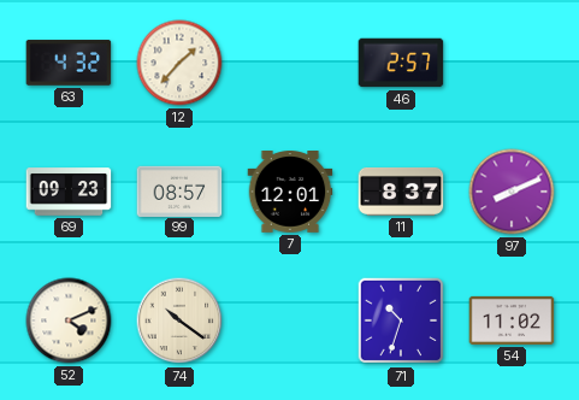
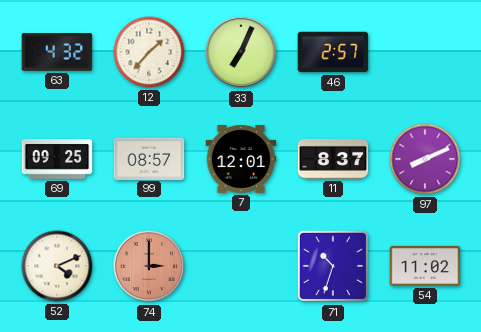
33: none -> 7:04 (241, 52)
69: 09:23 -> 09:25 (57, 159)
74: 10:21 -> 3:00 (149, 266)
74 dial: cream -> salmon (149, 266)
